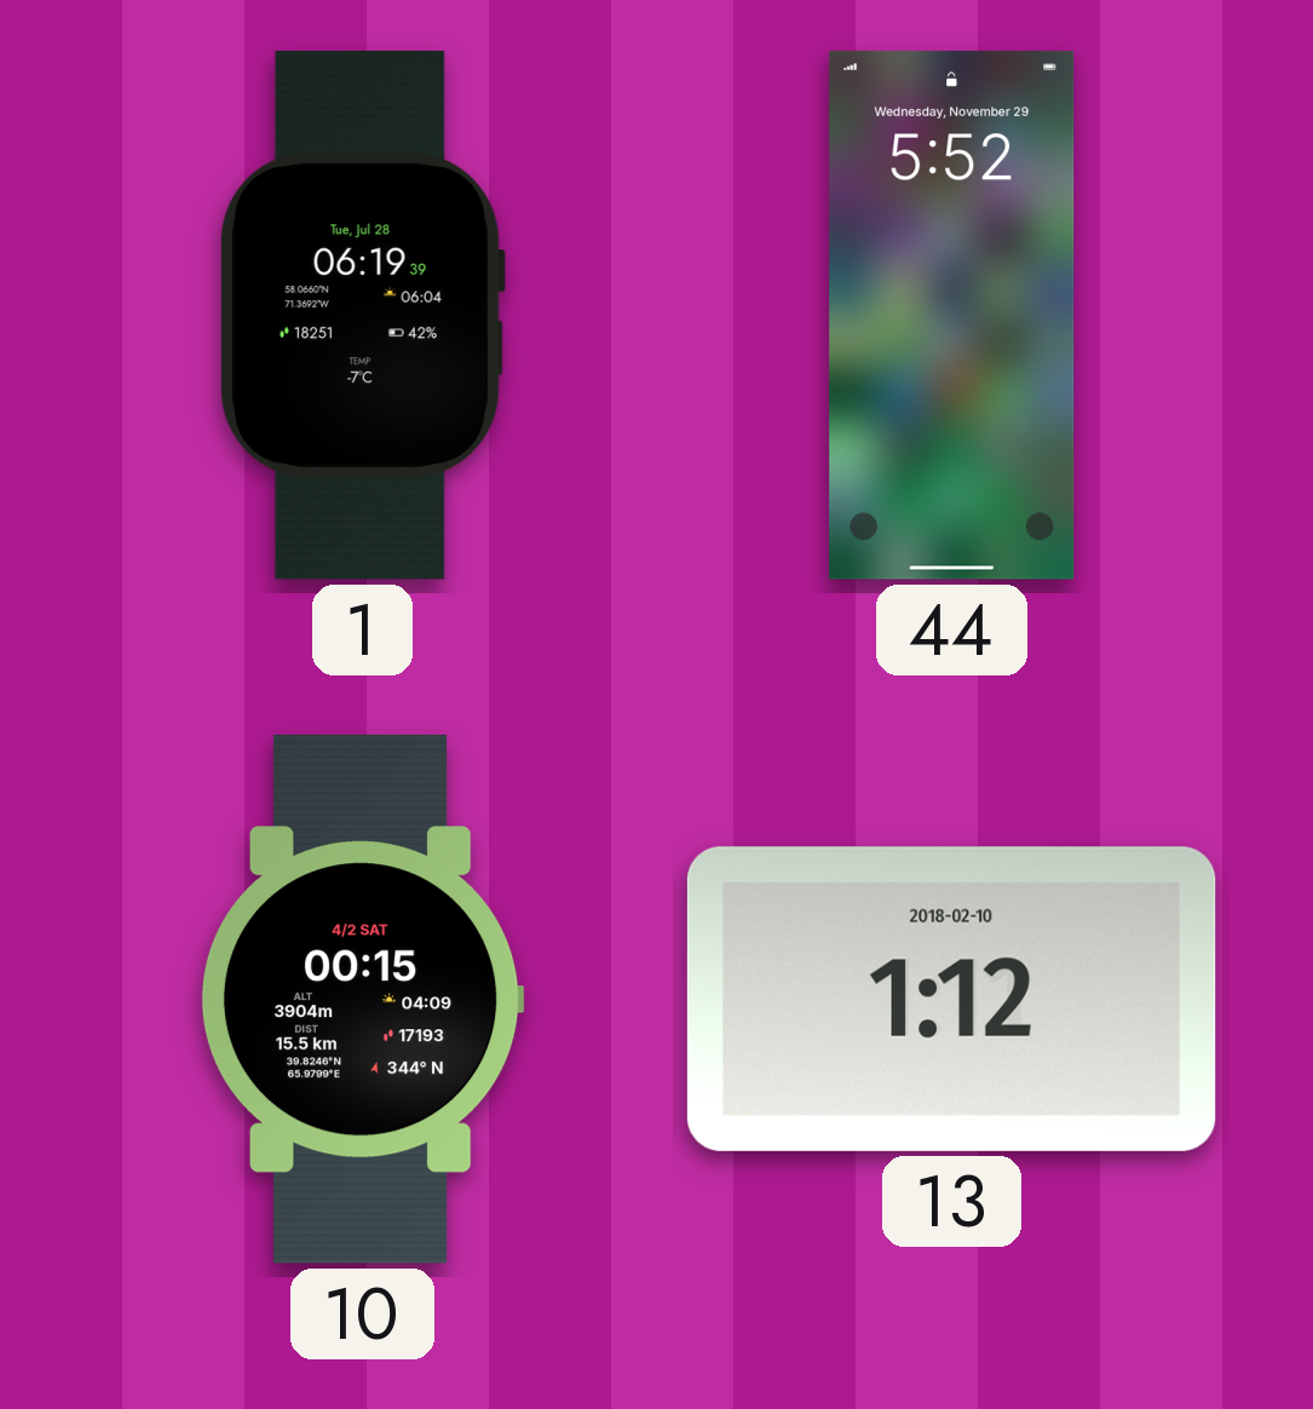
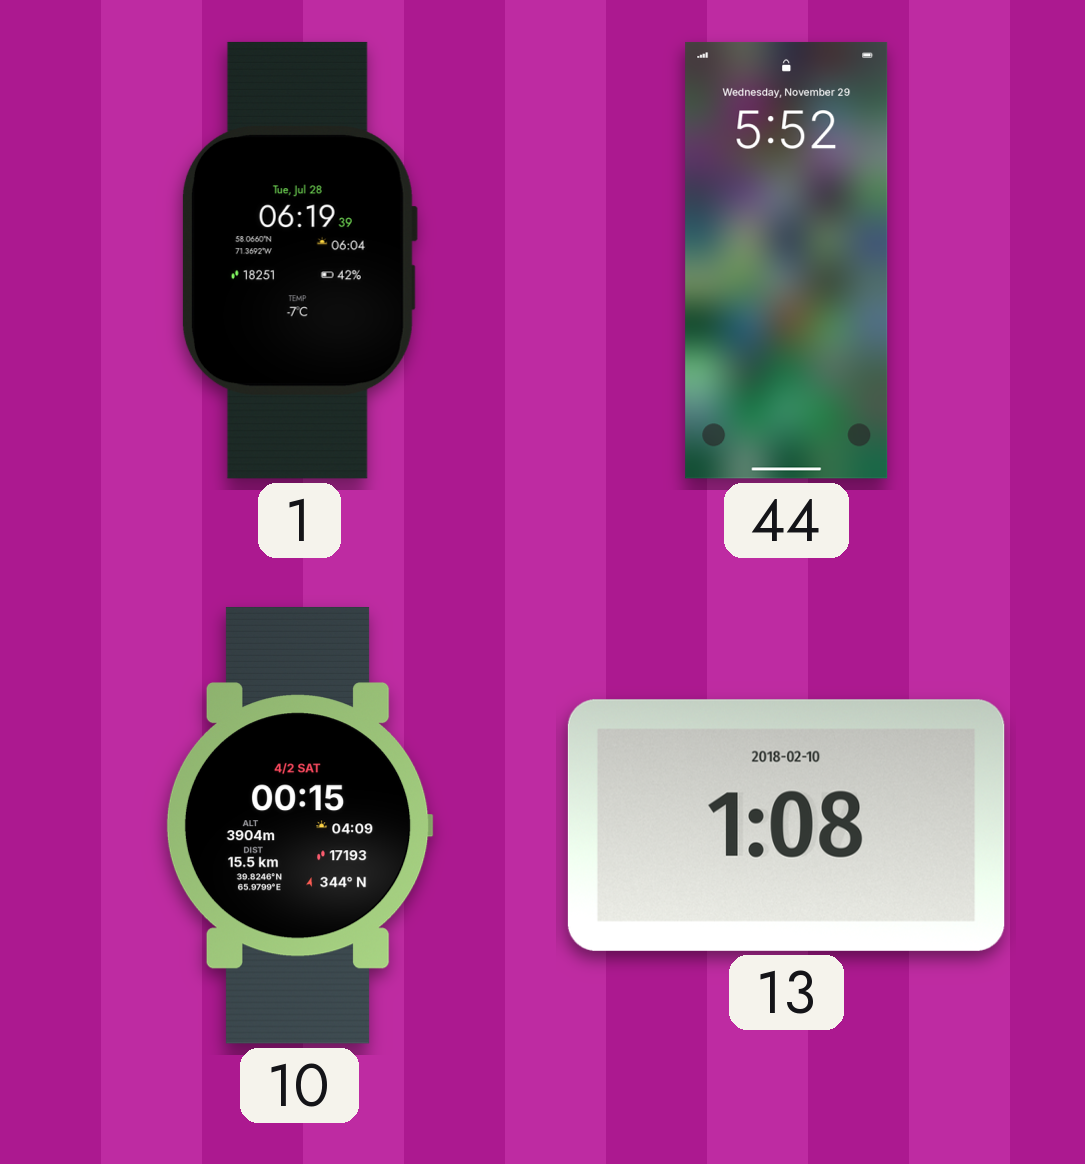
13: 1:12 -> 1:08 (786, 825)
